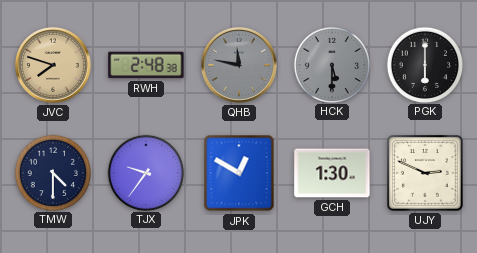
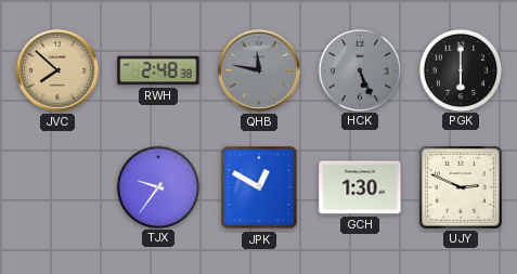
JVC: 7:48 -> 7:52 (57, 70)
HCK: 5:30 -> 5:26 (359, 69)
TMW: 4:30 -> none (52, 172)
